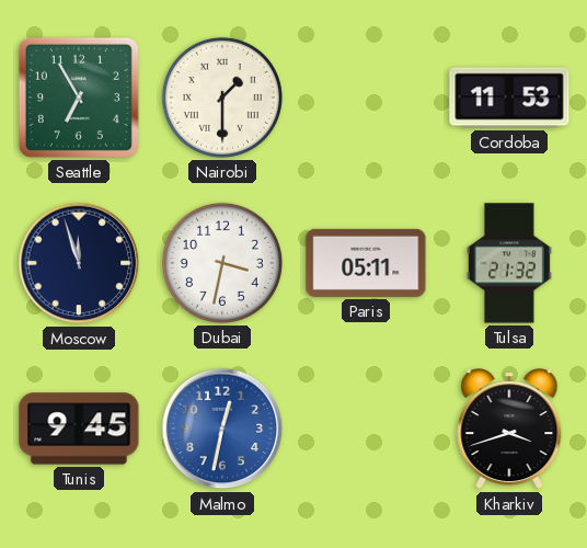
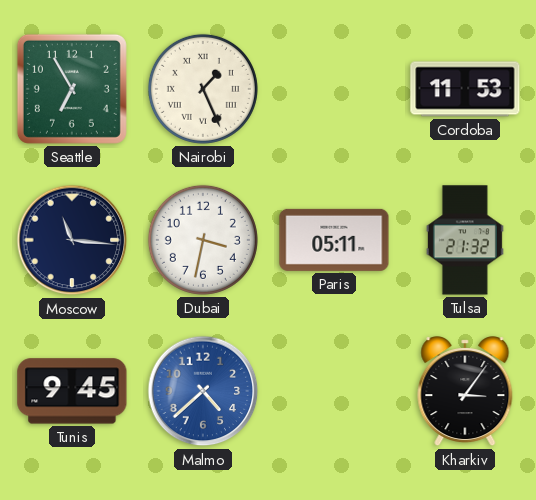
Nairobi: 1:30 -> 1:26 (203, 89)
Moscow: 11:57 -> 11:16 (72, 240)
Malmo: 12:32 -> 4:38 (203, 391)
Kharkiv: 3:42 -> 3:06 (465, 392)
